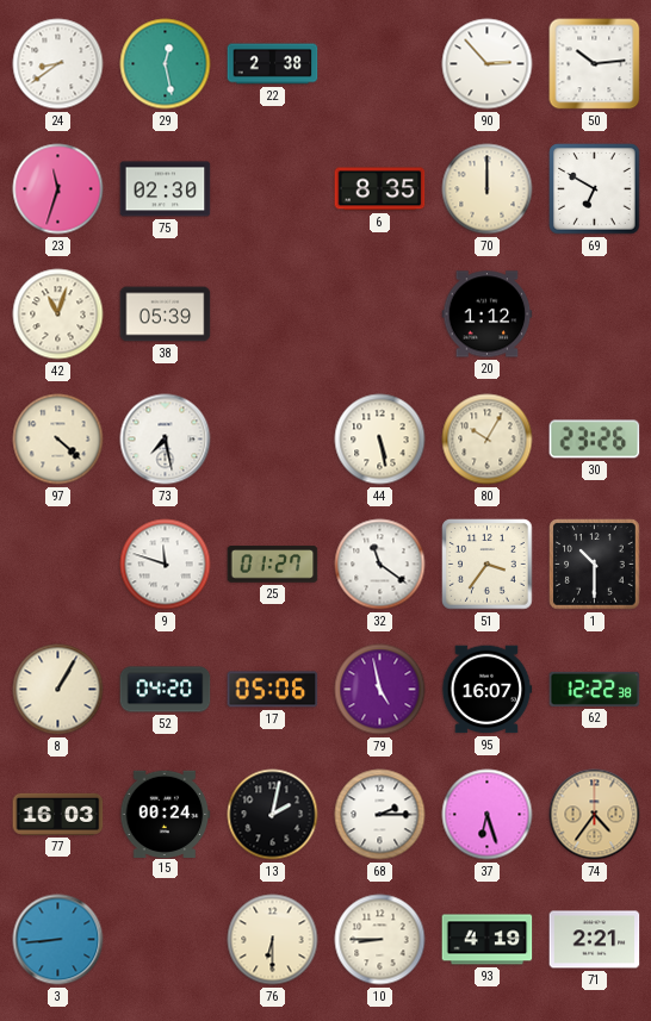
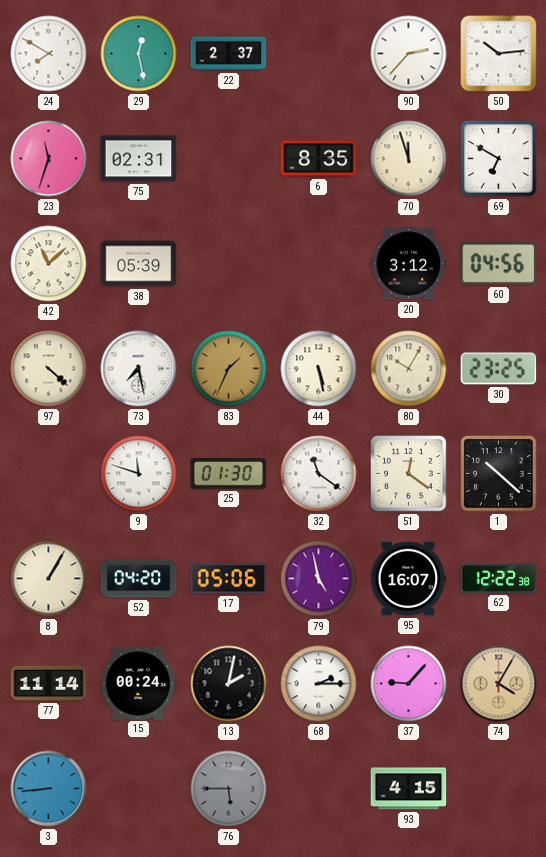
24: 8:39 -> 7:50 (49, 54)
22: 2:38 -> 2:37 (229, 54)
90: 2:53 -> 2:37 (409, 54)
75: 02:30 -> 02:31 (139, 159)
70: 12:00 -> 11:57 (409, 159)
42: 11:03 -> 11:08 (49, 264)
20: 1:12 -> 3:12 (409, 264)
60: none -> 04:56 (499, 264)
83: none -> 1:34 (229, 369)
30: 23:26 -> 23:25 (499, 369)
25: 01:27 -> 01:30 (229, 474)
51: 3:36 -> 12:21 (409, 474)
1: 10:30 -> 10:22 (499, 474)
77: 16:03 -> 11:14 (49, 683)
37: 6:27 -> 9:07 (409, 684)
74: 4:36 -> 4:05 (499, 684)
76: 6:30 -> 5:45 (229, 789)
76 dial: cream -> grey (229, 789)
10: 8:45 -> none (380, 940)
93: 4:19 -> 4:15 (409, 789)
71: 2:21 -> none (595, 940)
